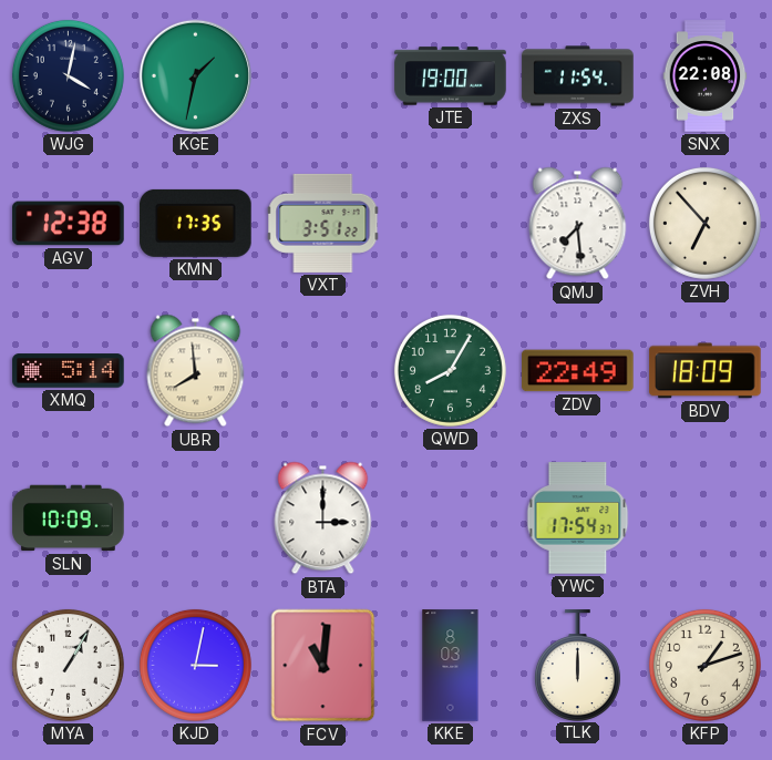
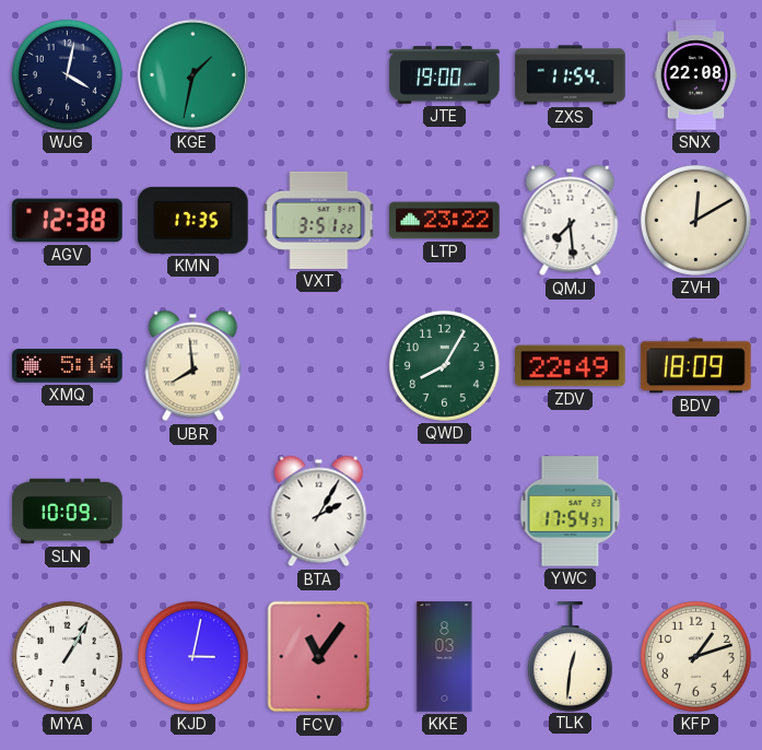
LTP: none -> 23:22 (445, 221)
ZVH: 6:53 -> 12:10 (695, 220)
BTA: 3:00 -> 2:05 (319, 512)
FCV: 11:01 -> 11:06 (319, 657)
TLK: 12:00 -> 12:31 (570, 656)
